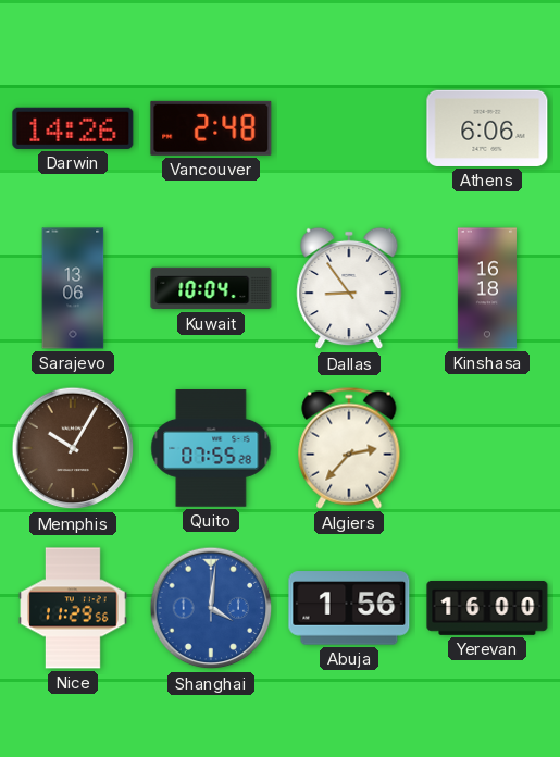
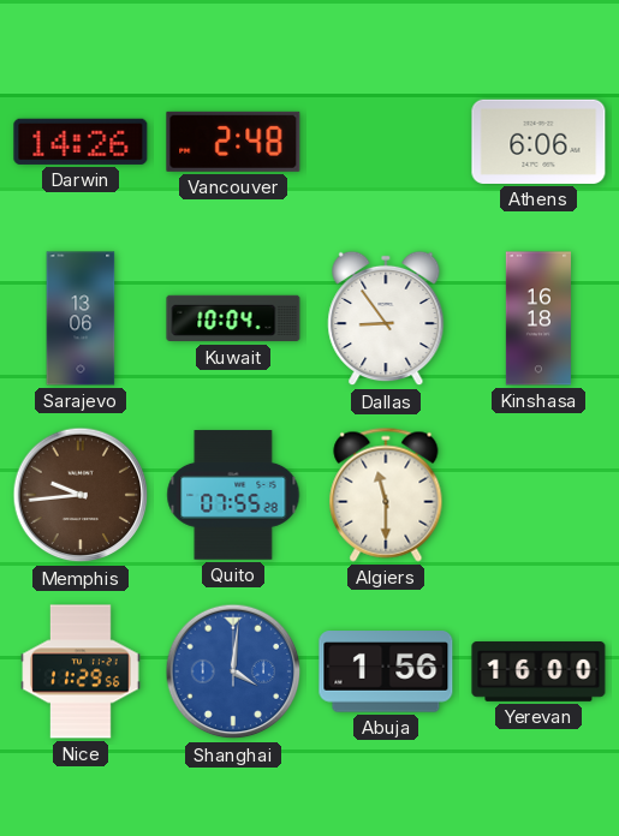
Memphis: 10:05 -> 9:44 (81, 495)
Algiers: 2:37 -> 11:30 (386, 495)
